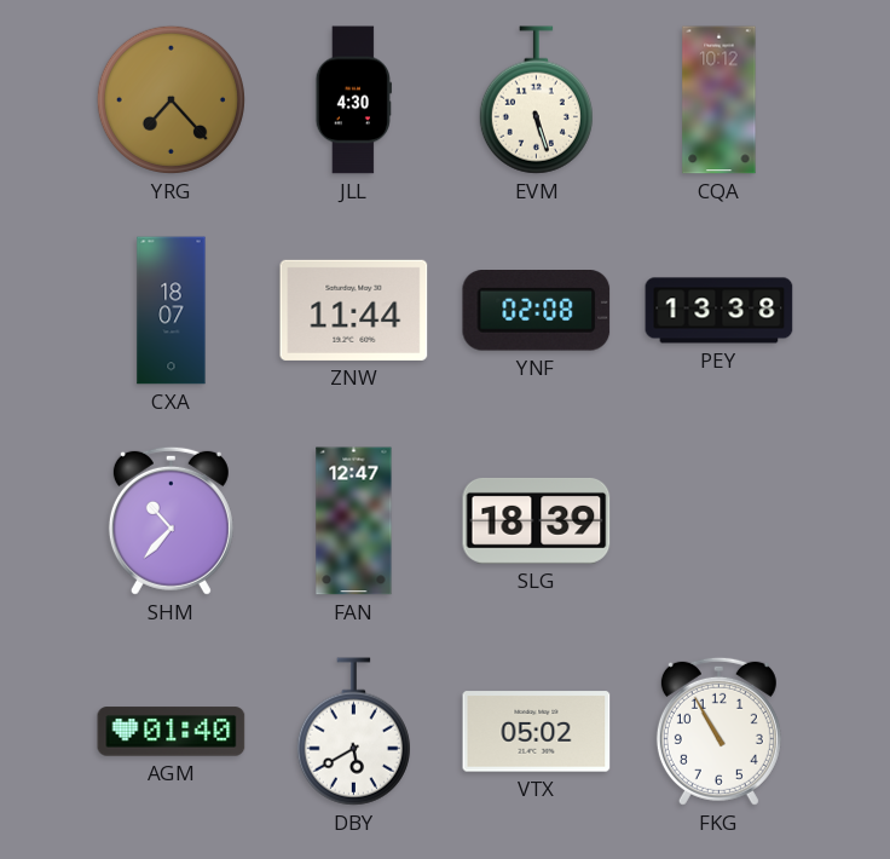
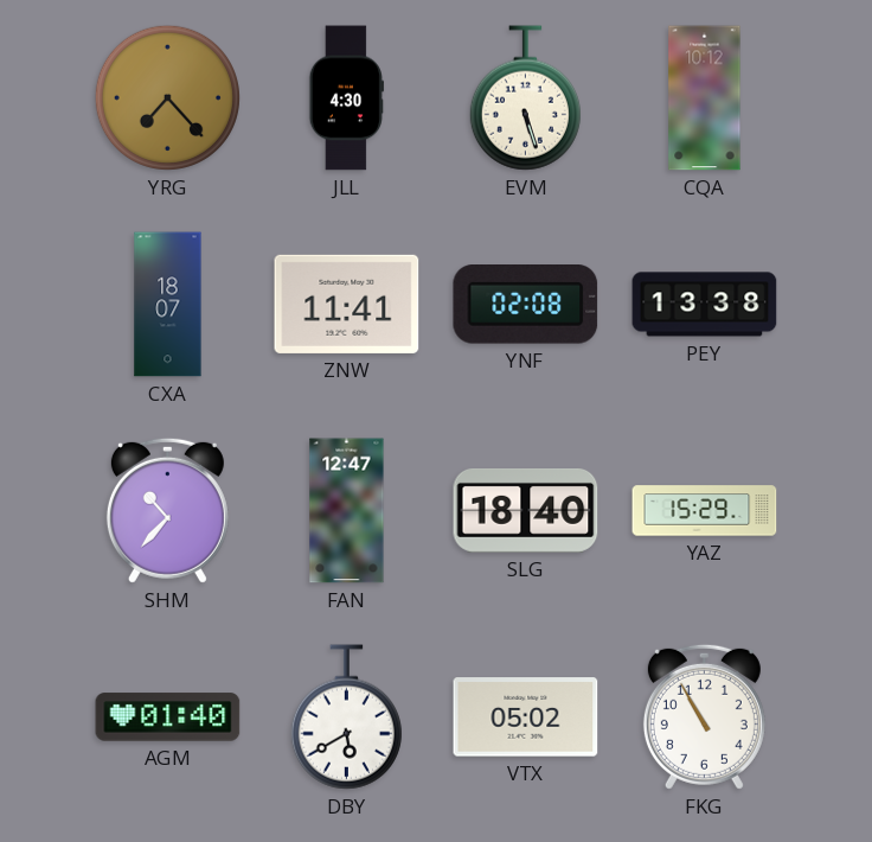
ZNW: 11:44 -> 11:41 (347, 304)
SLG: 18:39 -> 18:40 (526, 510)
YAZ: none -> 15:29 (705, 511)
